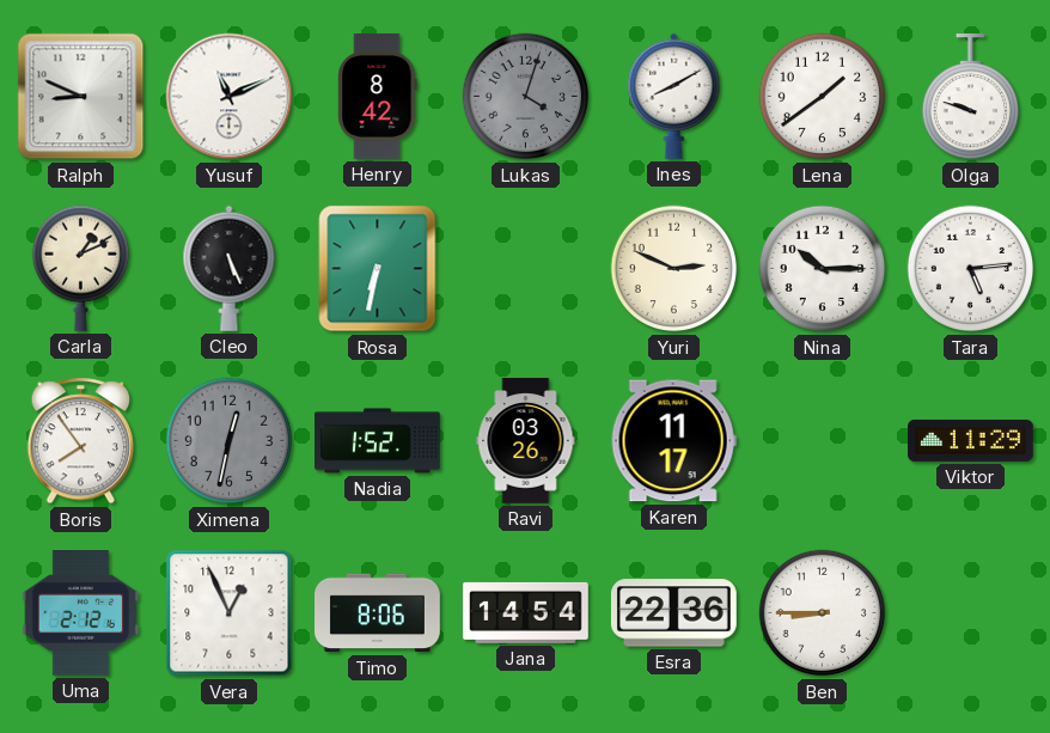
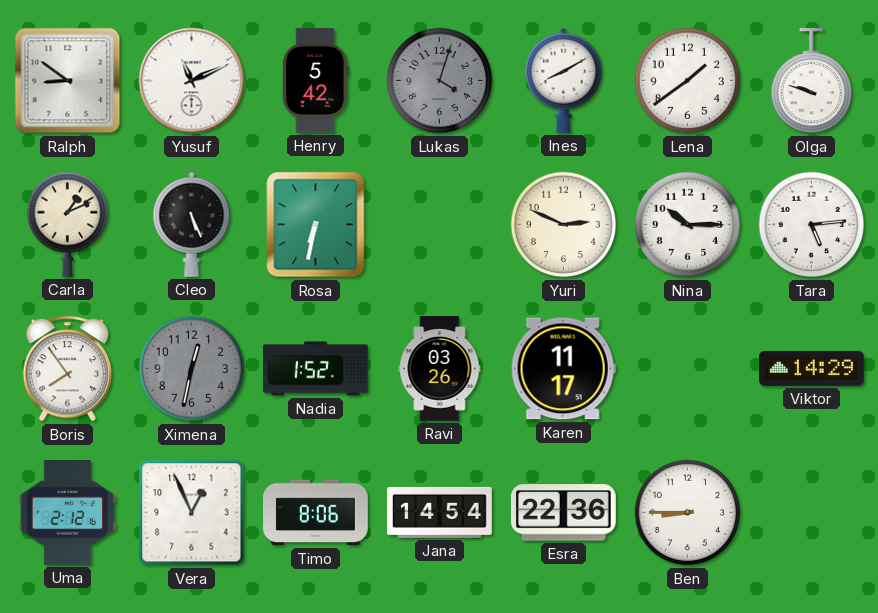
Ralph: 8:49 -> 8:51 (68, 81)
Henry: 8:42 -> 5:42 (316, 81)
Viktor: 11:29 -> 14:29 (812, 368)
